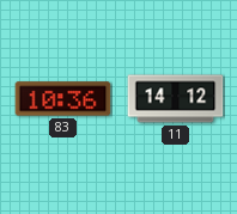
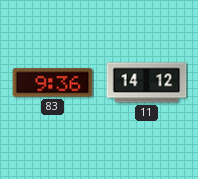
83: 10:36 -> 9:36 (53, 83)
